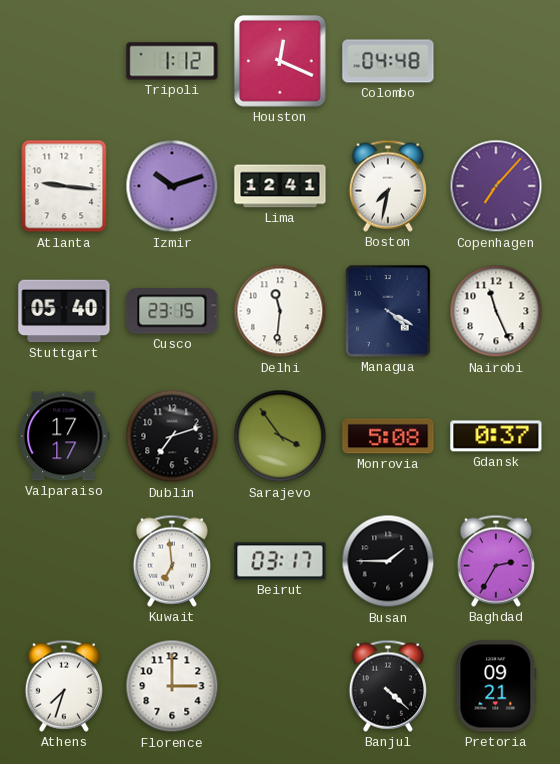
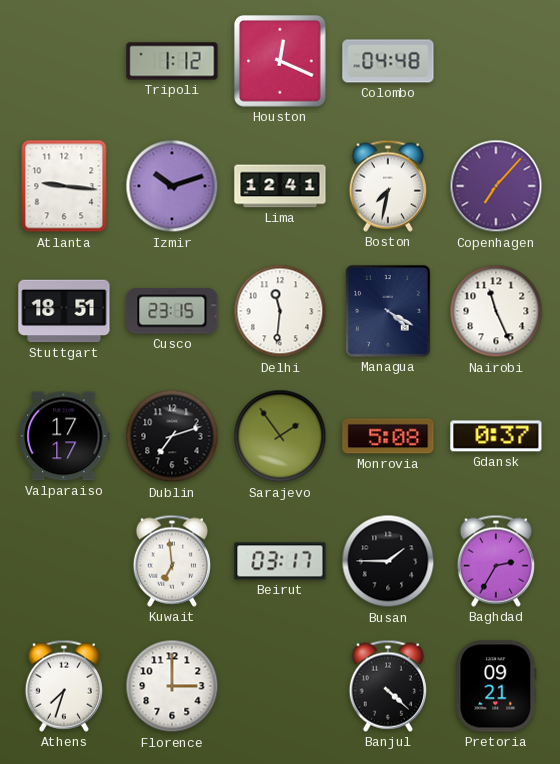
Stuttgart: 05:40 -> 18:51 (64, 311)
Sarajevo: 3:54 -> 1:54 (280, 436)
